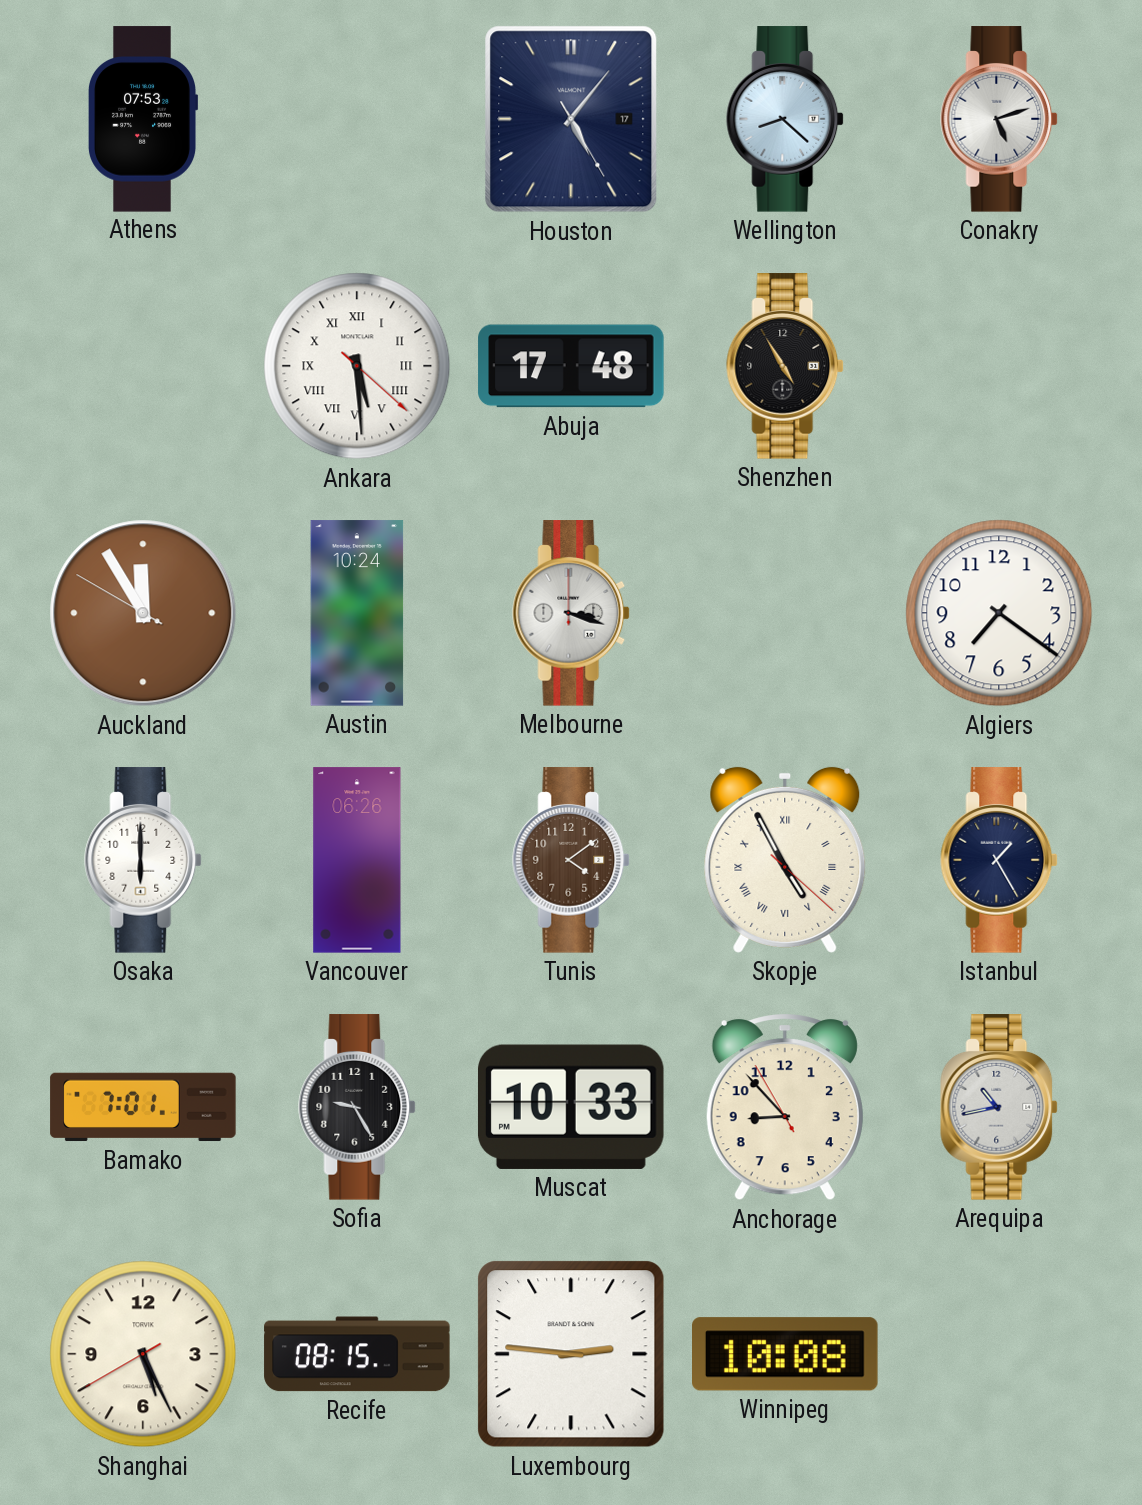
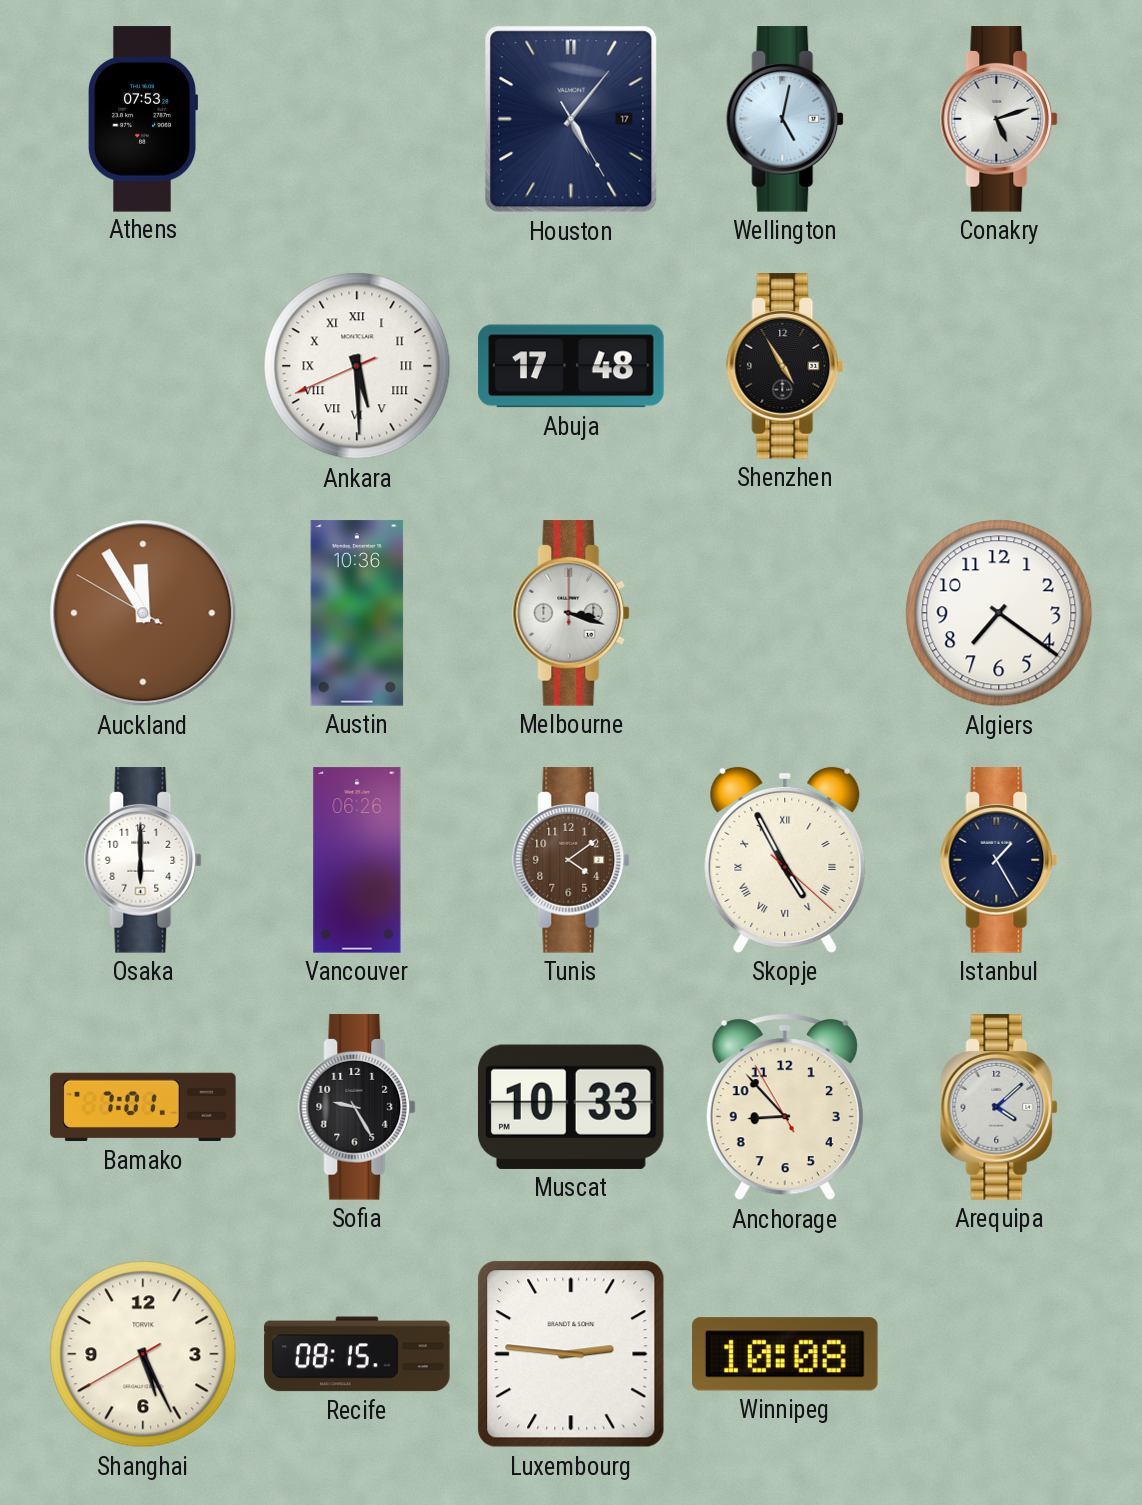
Wellington: 8:22 -> 5:02 (786, 119)
Ankara: 5:29:22 -> 5:29:41 (357, 366)
Austin: 10:24 -> 10:36 (357, 613)
Arequipa: 10:43 -> 4:08 (1000, 1107)
